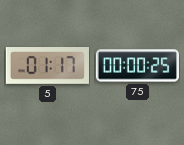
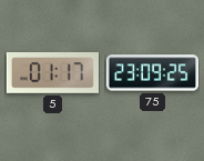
75: 00:00 -> 23:09 (152, 73)
